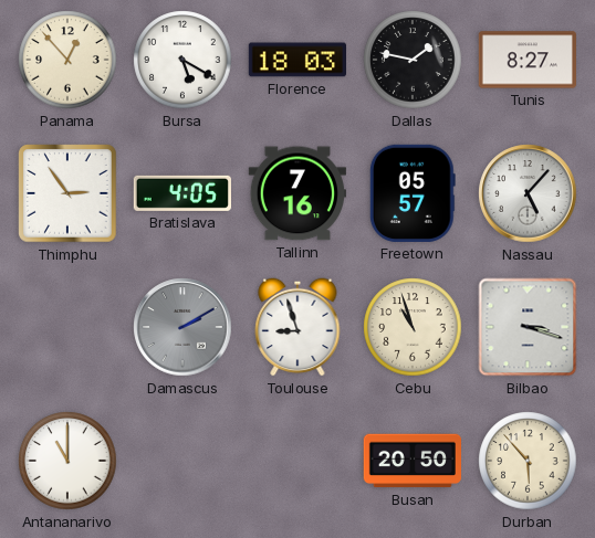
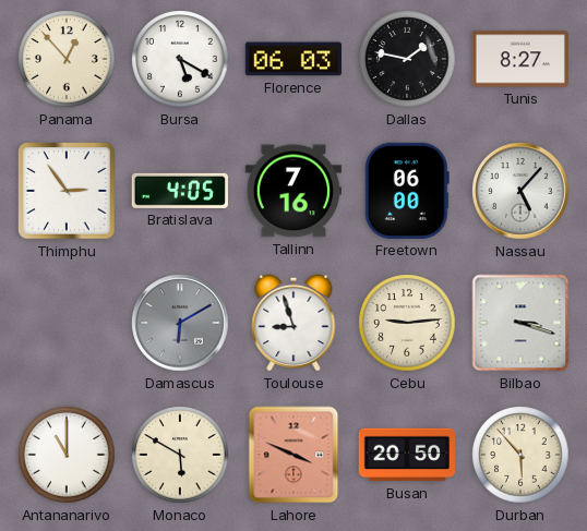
Florence: 18:03 -> 06:03 (292, 59)
Freetown: 05:57 -> 06:00 (407, 191)
Damascus: 2:10 -> 6:10 (180, 323)
Cebu: 10:57 -> 9:14 (407, 323)
Monaco: none -> 5:50 (180, 455)
Lahore: none -> 3:49 (293, 455)
